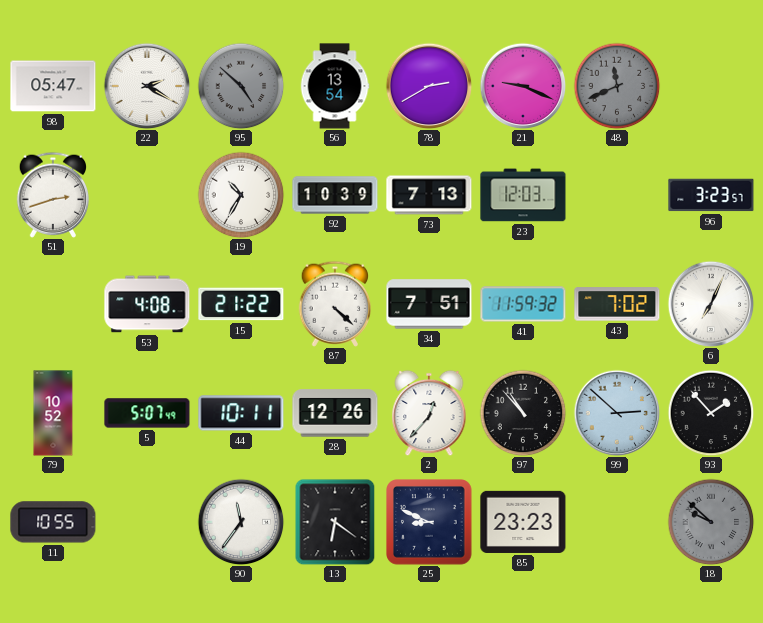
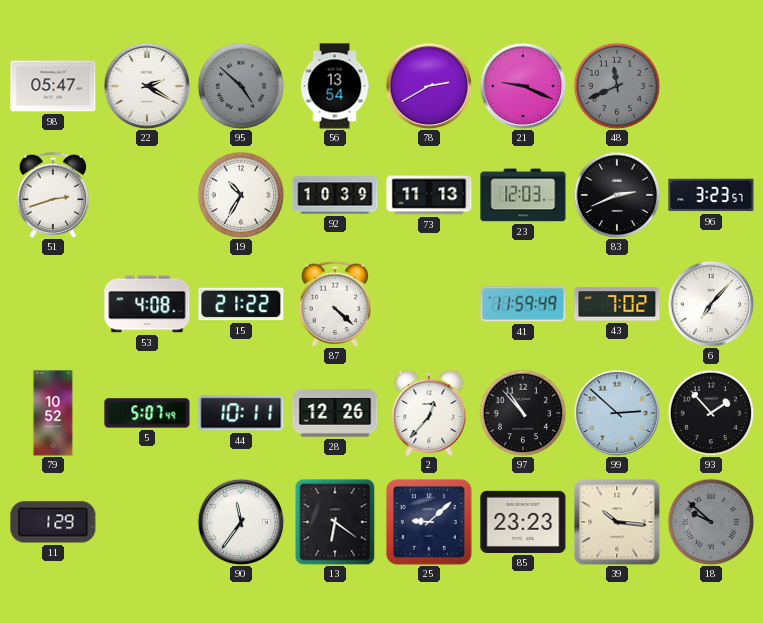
73: 7:13 -> 11:13 (429, 195)
83: none -> 2:41 (617, 195)
34: 7:51 -> none (429, 304)
41: 11:59:32 -> 11:59:49 (523, 304)
6: 7:04 -> 7:07 (711, 304)
11: 10:55 -> 1:29 (53, 522)
25: 8:49 -> 9:08 (430, 523)
39: none -> 10:16 (617, 522)
